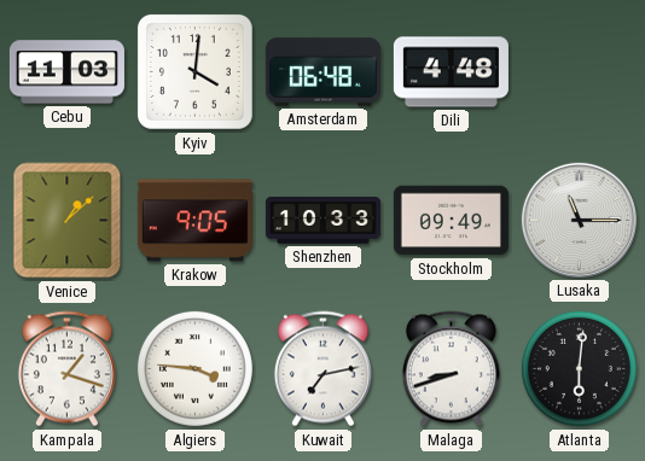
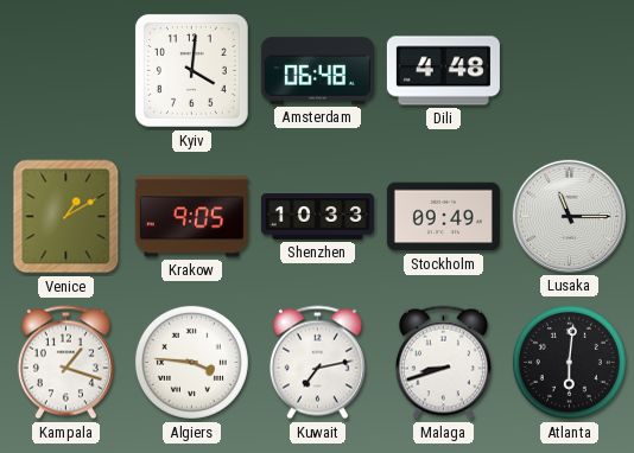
Cebu: 11:03 -> none (66, 72)
Venice: 1:08 -> 1:10 (66, 217)
